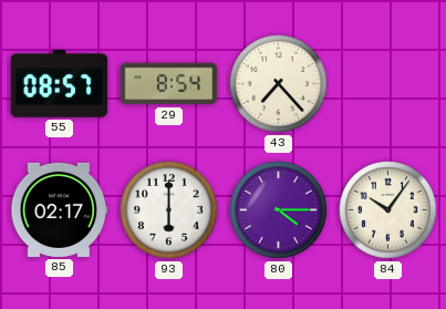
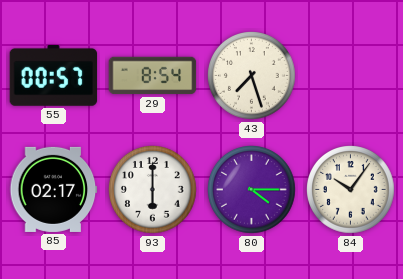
55: 08:57 -> 00:57 (54, 75)
43: 7:23 -> 7:27 (252, 76)
